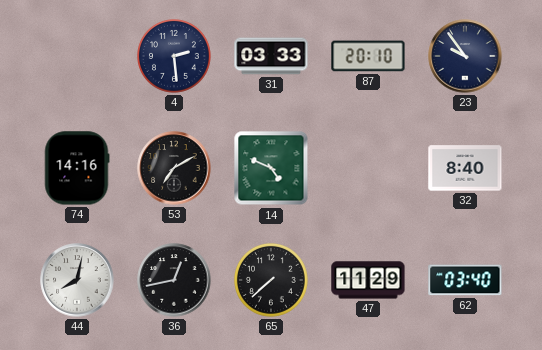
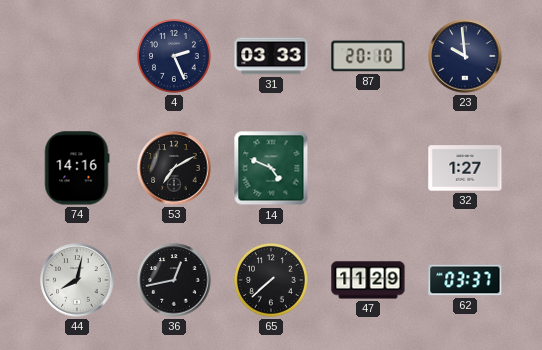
4: 2:29 -> 2:26 (174, 56)
23: 9:54 -> 9:59 (465, 56)
32: 8:40 -> 1:27 (465, 168)
62: 03:40 -> 03:37 (465, 280)
